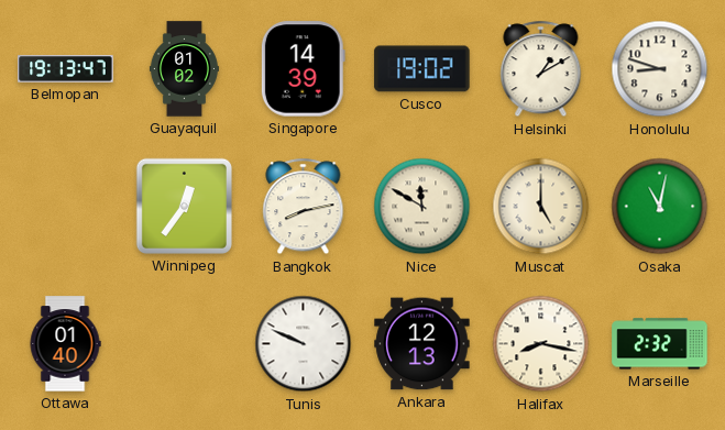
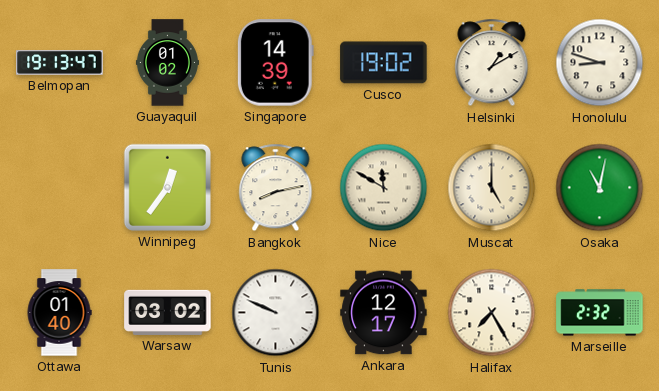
Warsaw: none -> 03:02 (168, 312)
Ankara: 12:13 -> 12:17 (384, 313)
Halifax: 8:17 -> 7:25 (492, 313)
